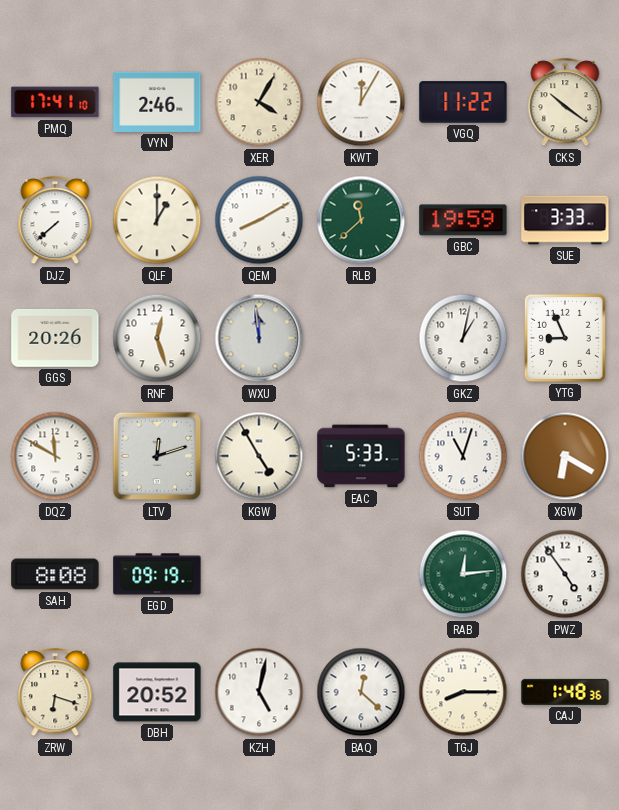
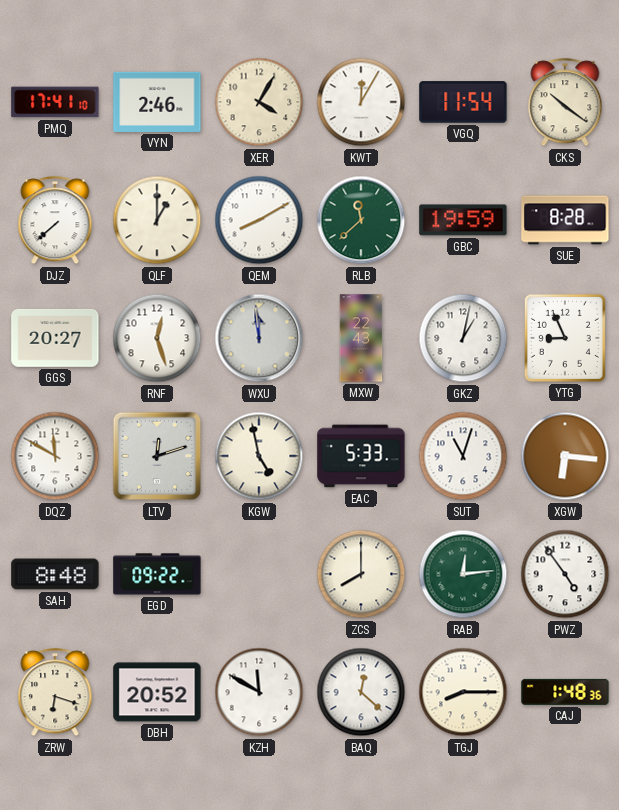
VGQ: 11:22 -> 11:54 (463, 102)
SUE: 3:33 -> 8:28 (565, 220)
GGS: 20:26 -> 20:27 (55, 338)
MXW: none -> 22:43 (361, 338)
KGW: 4:55 -> 4:58 (259, 456)
XGW: 6:20 -> 6:16 (565, 456)
SAH: 8:08 -> 8:48 (55, 574)
EGD: 09:19 -> 09:22 (157, 574)
ZCS: none -> 8:00 (361, 574)
KZH: 5:02 -> 11:50 (259, 692)
